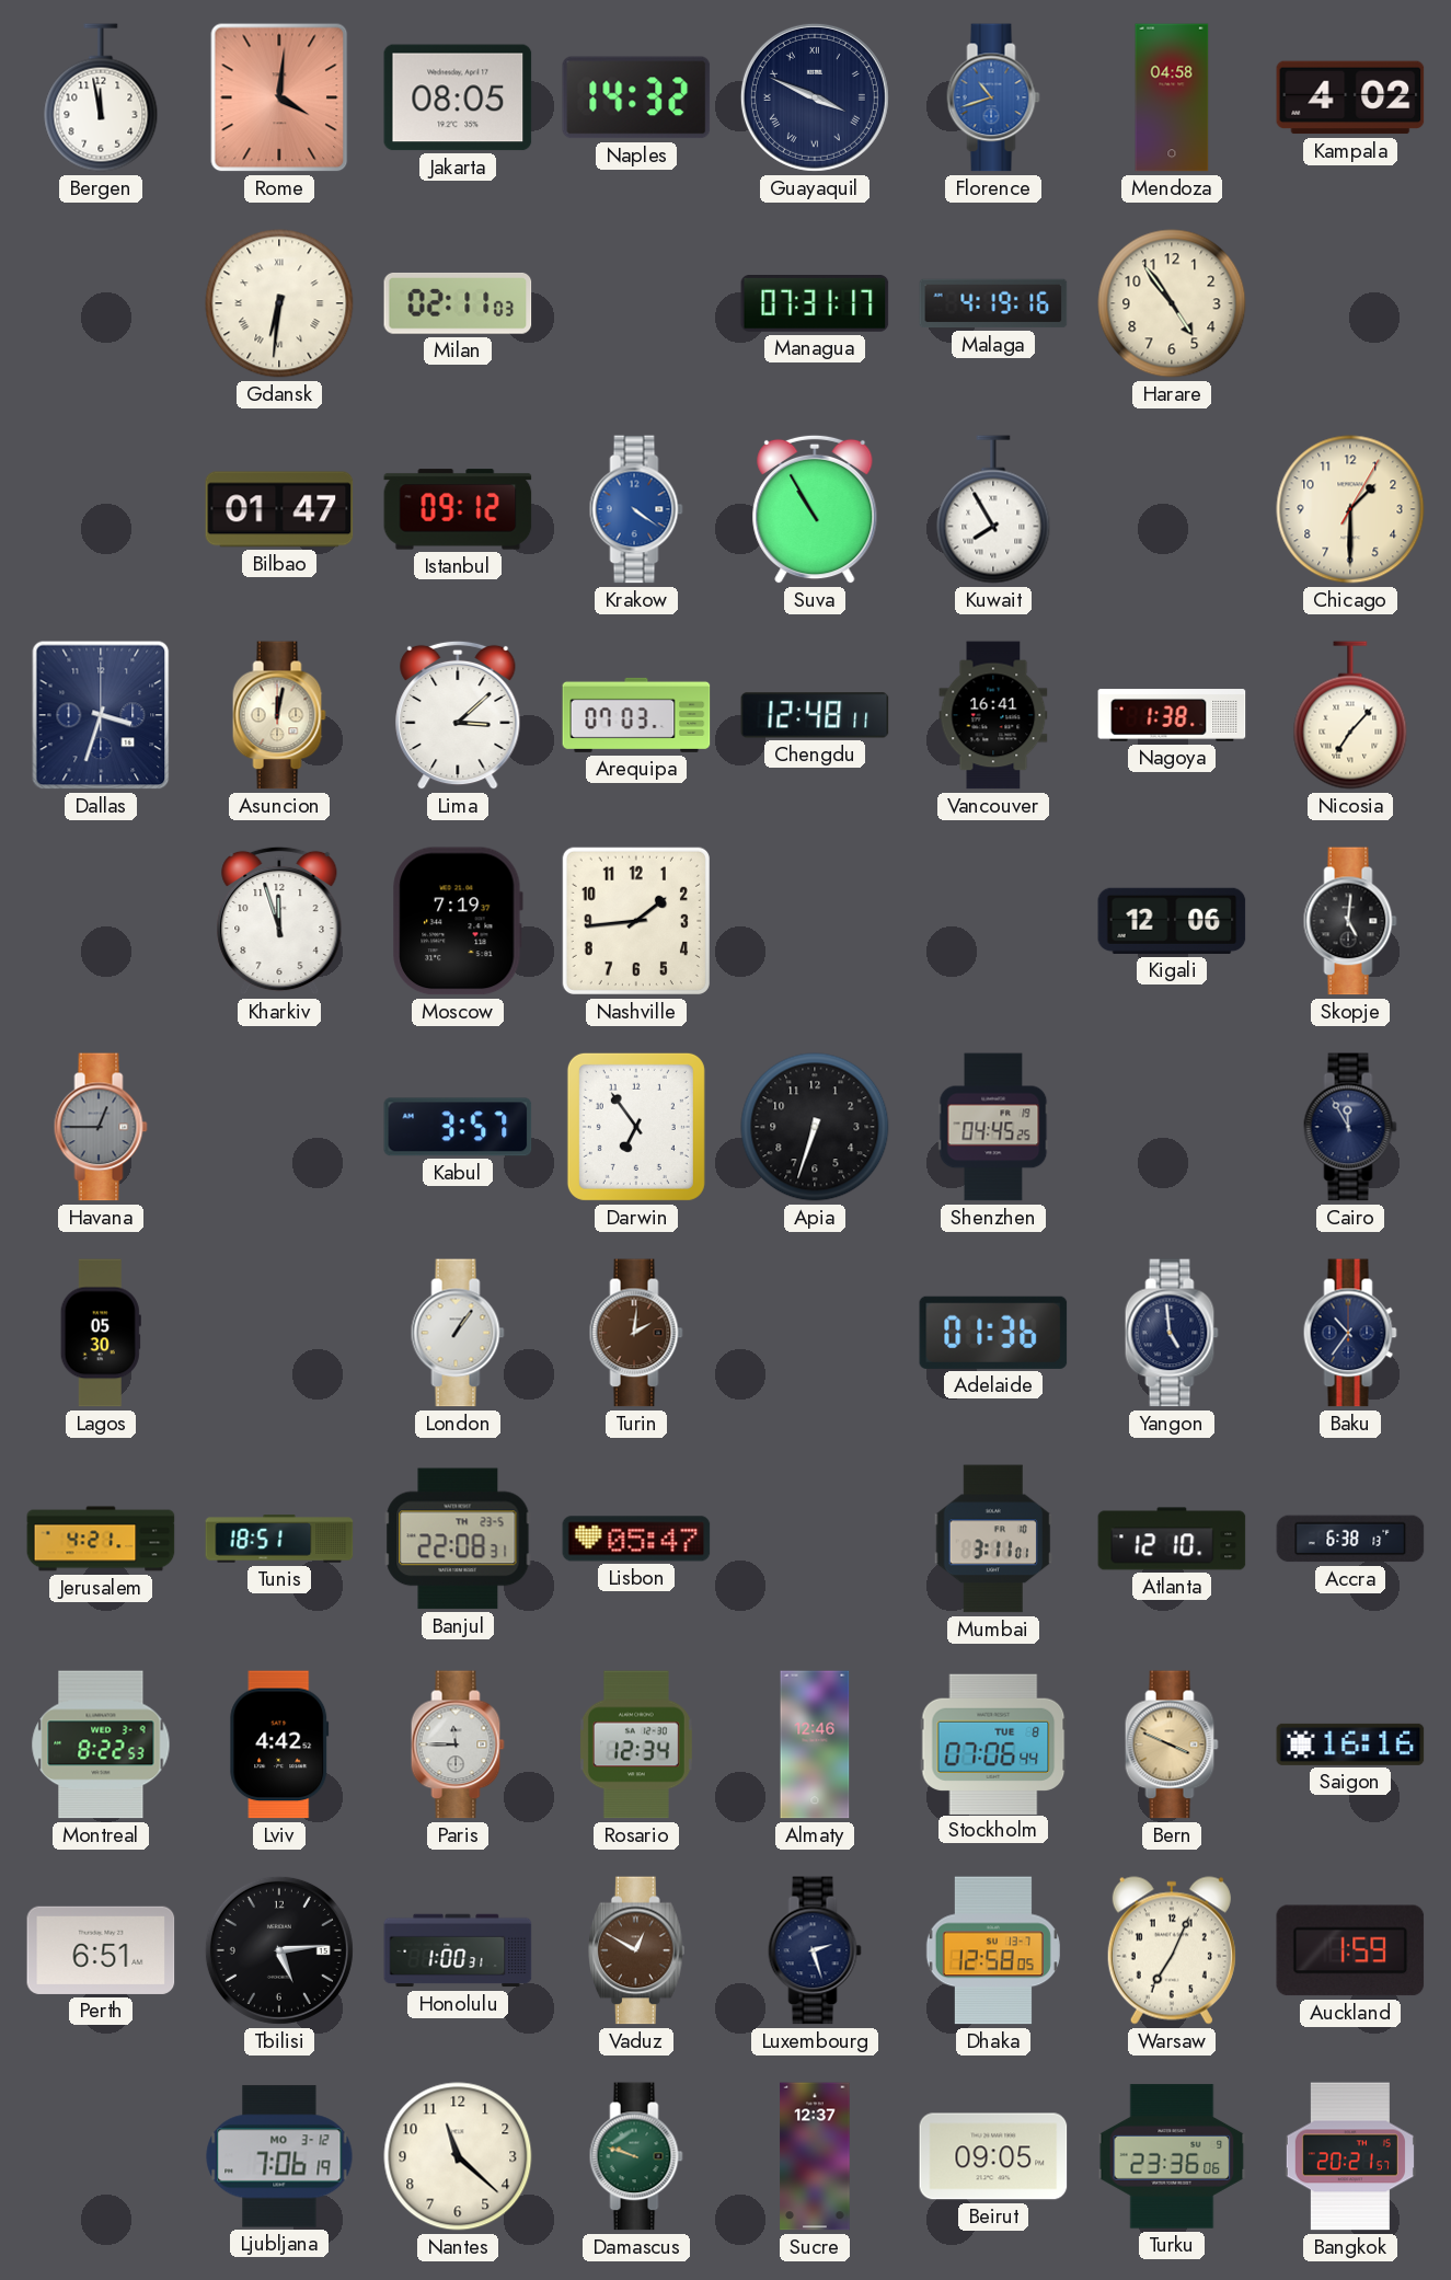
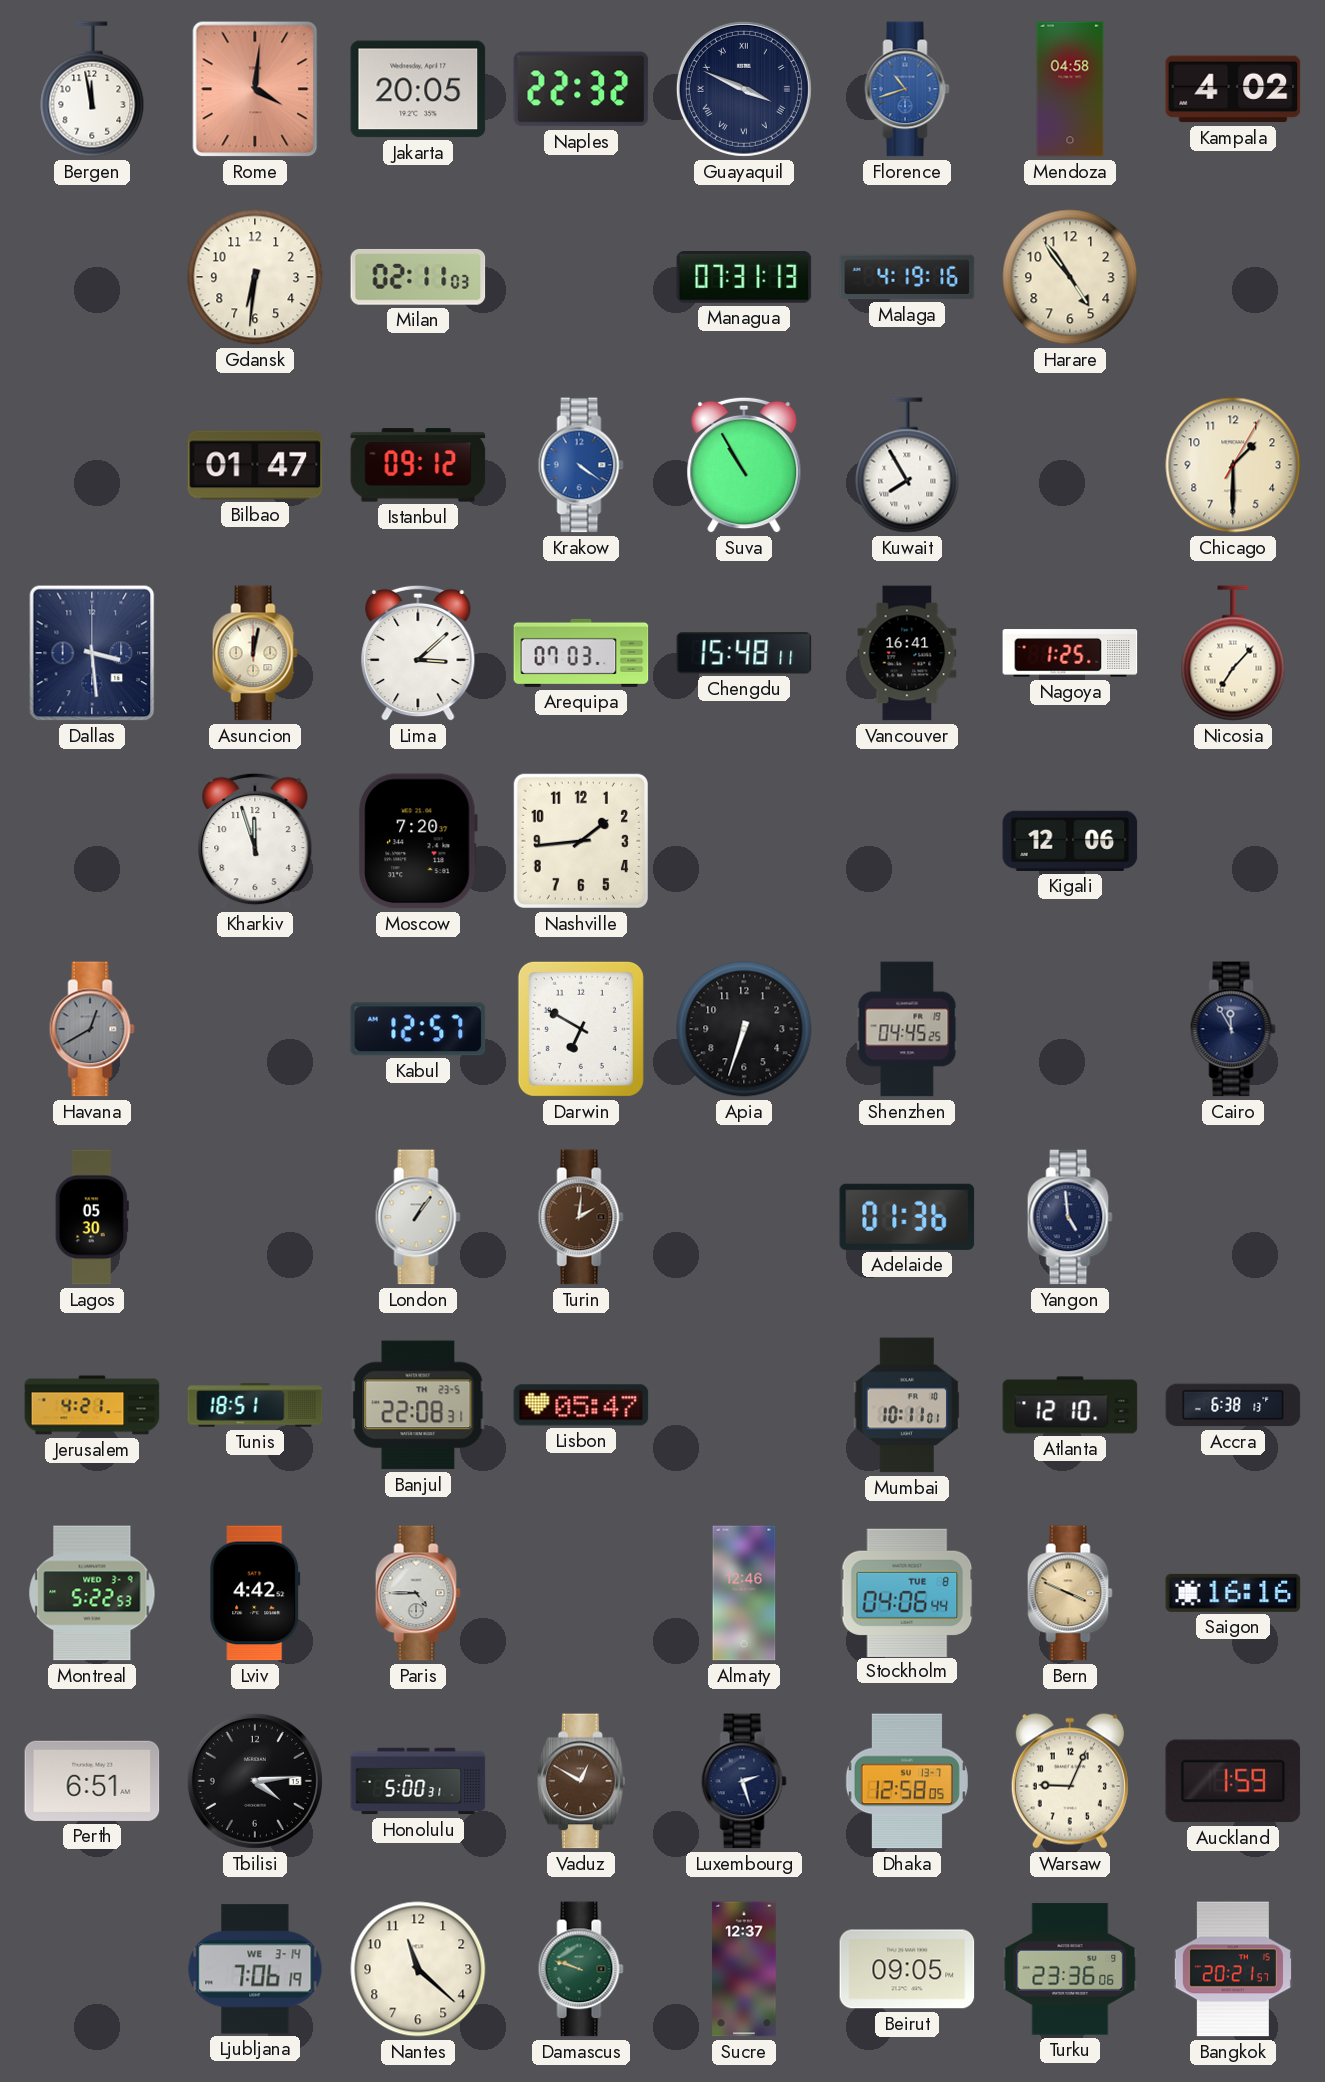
Jakarta: 08:05 -> 20:05 (418, 89)
Naples: 14:32 -> 22:32 (581, 89)
Gdansk numerals: Roman -> Arabic (255, 277)
Managua: 07:31:17 -> 07:31:13 (744, 278)
Dallas: 3:33 -> 3:29 (92, 653)
Chengdu: 12:48 -> 15:48 (744, 653)
Nagoya: 1:38 -> 1:25 (1070, 653)
Moscow: 7:19 -> 7:20 (418, 841)
Skopje: 5:01 -> none (1350, 921)
Havana: 12:45 -> 12:40 (92, 1029)
Kabul: 3:57 -> 12:57 (418, 1029)
Darwin: 6:54 -> 6:50 (581, 1029)
Baku: 10:36 -> none (1350, 1333)
Mumbai: 3:11 -> 10:11 (907, 1405)
Montreal: 8:22 -> 5:22 (92, 1593)
Paris: 11:45 -> 4:45 (418, 1593)
Rosario: 12:34 -> none (636, 1744)
Stockholm: 07:06 -> 04:06 (907, 1592)
Tbilisi: 5:14 -> 4:14 (255, 1781)
Honolulu: 1:00 -> 5:00 (418, 1781)
Warsaw: 7:04 -> 9:04 (1070, 1781)
Ljubljana date: MO 3-12 -> WE 3-14 (255, 1969)
